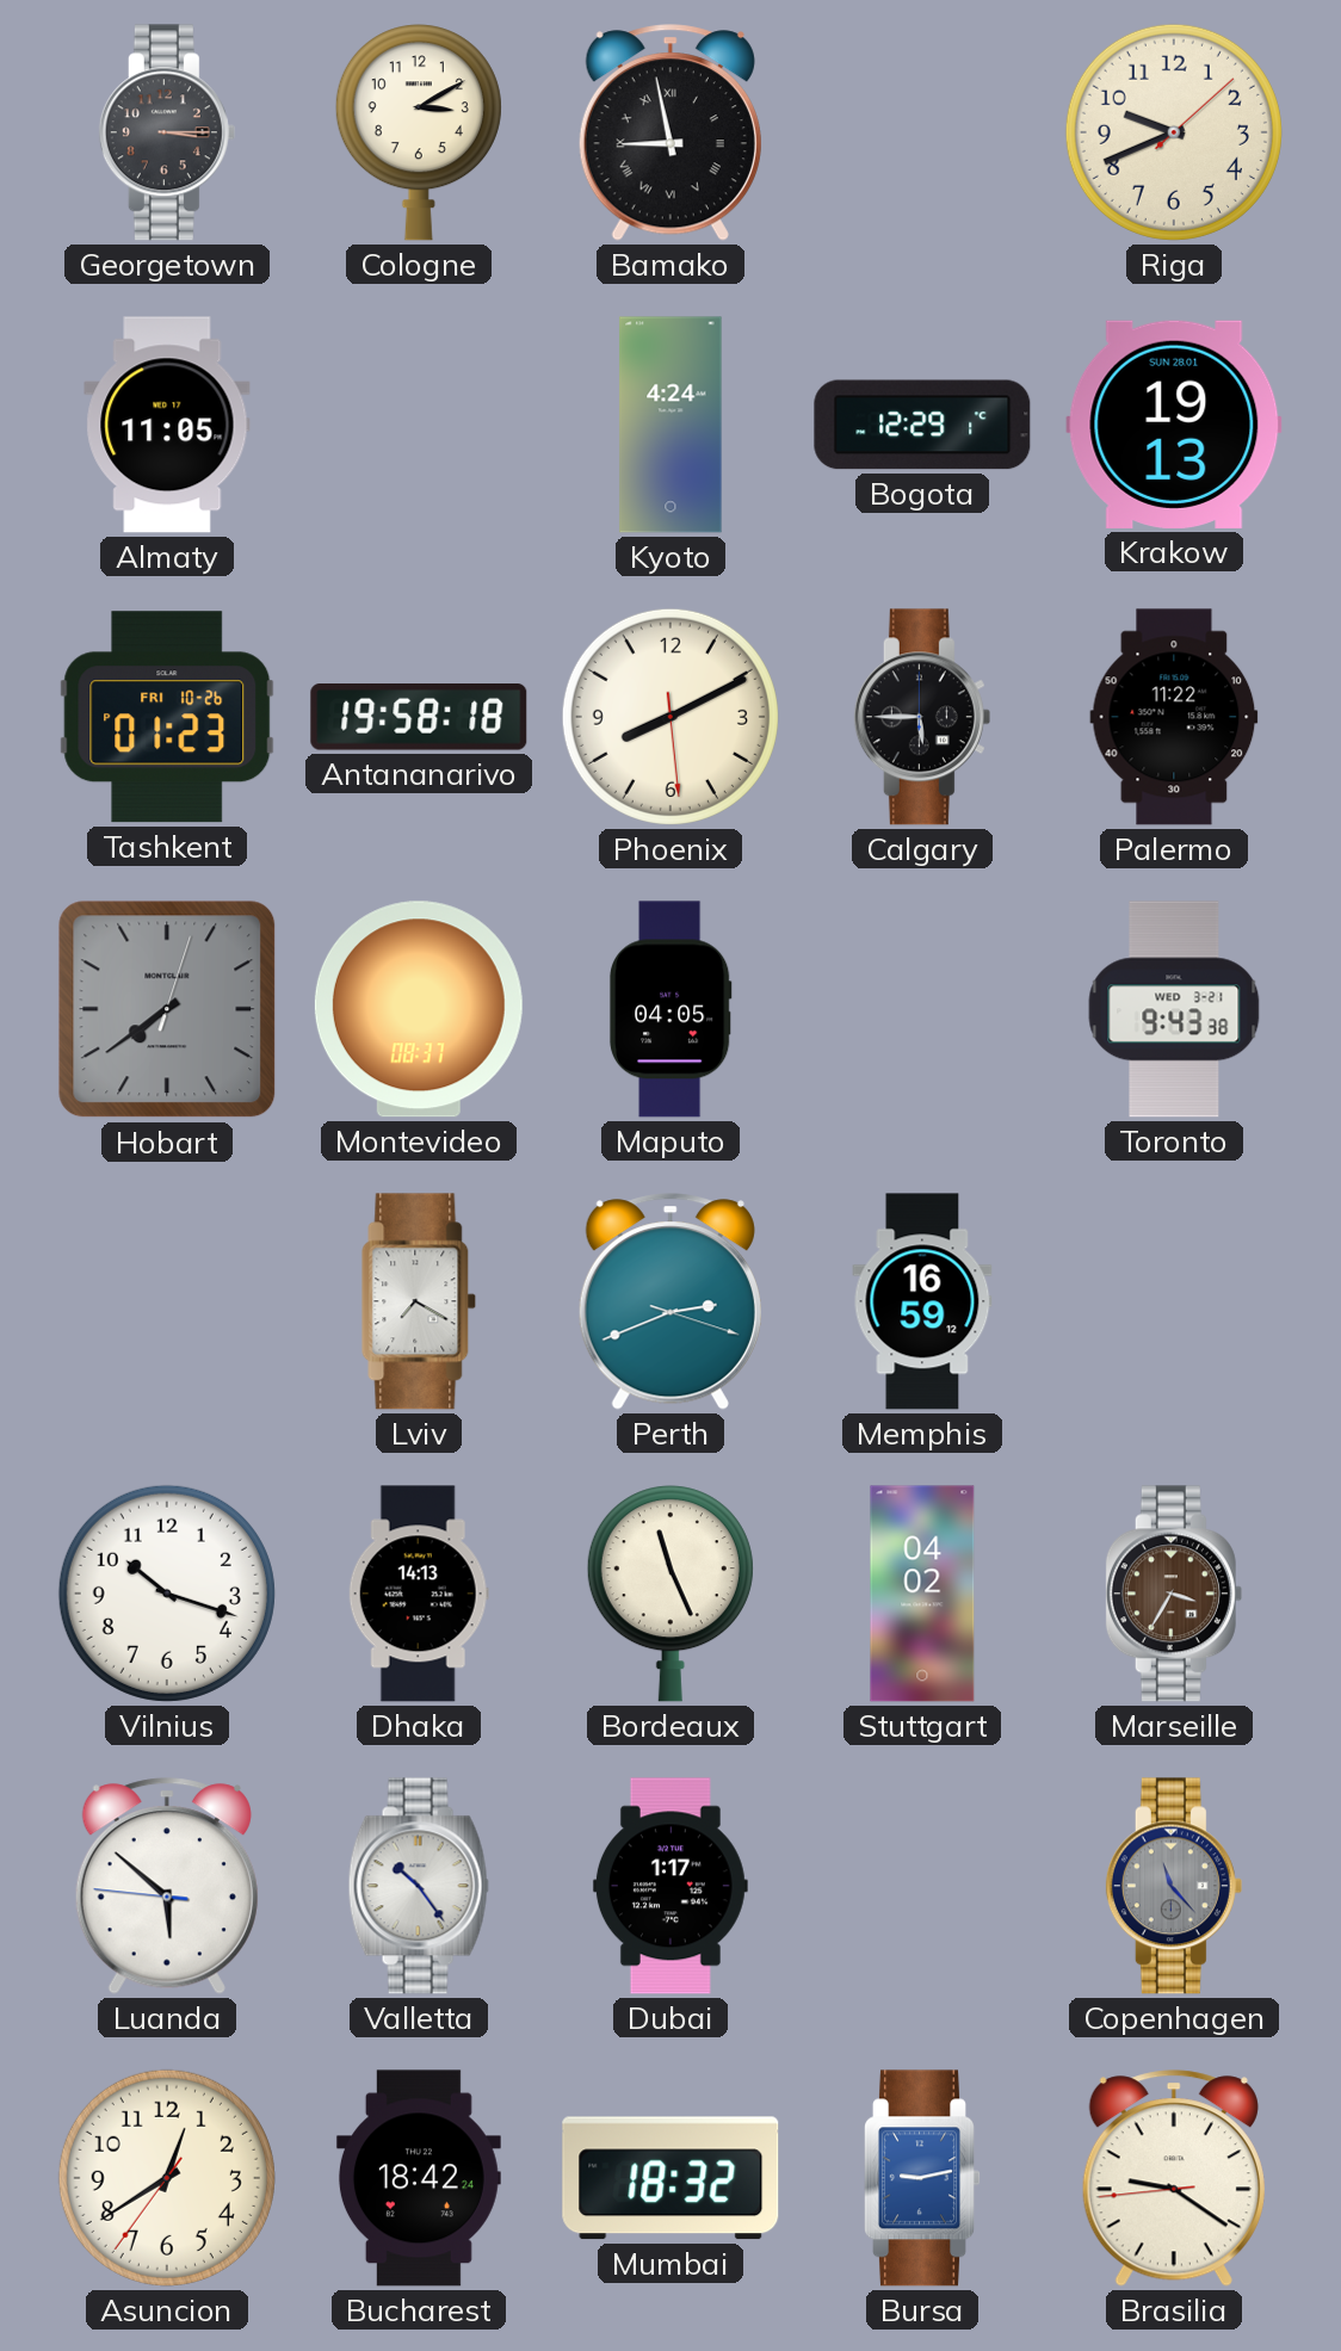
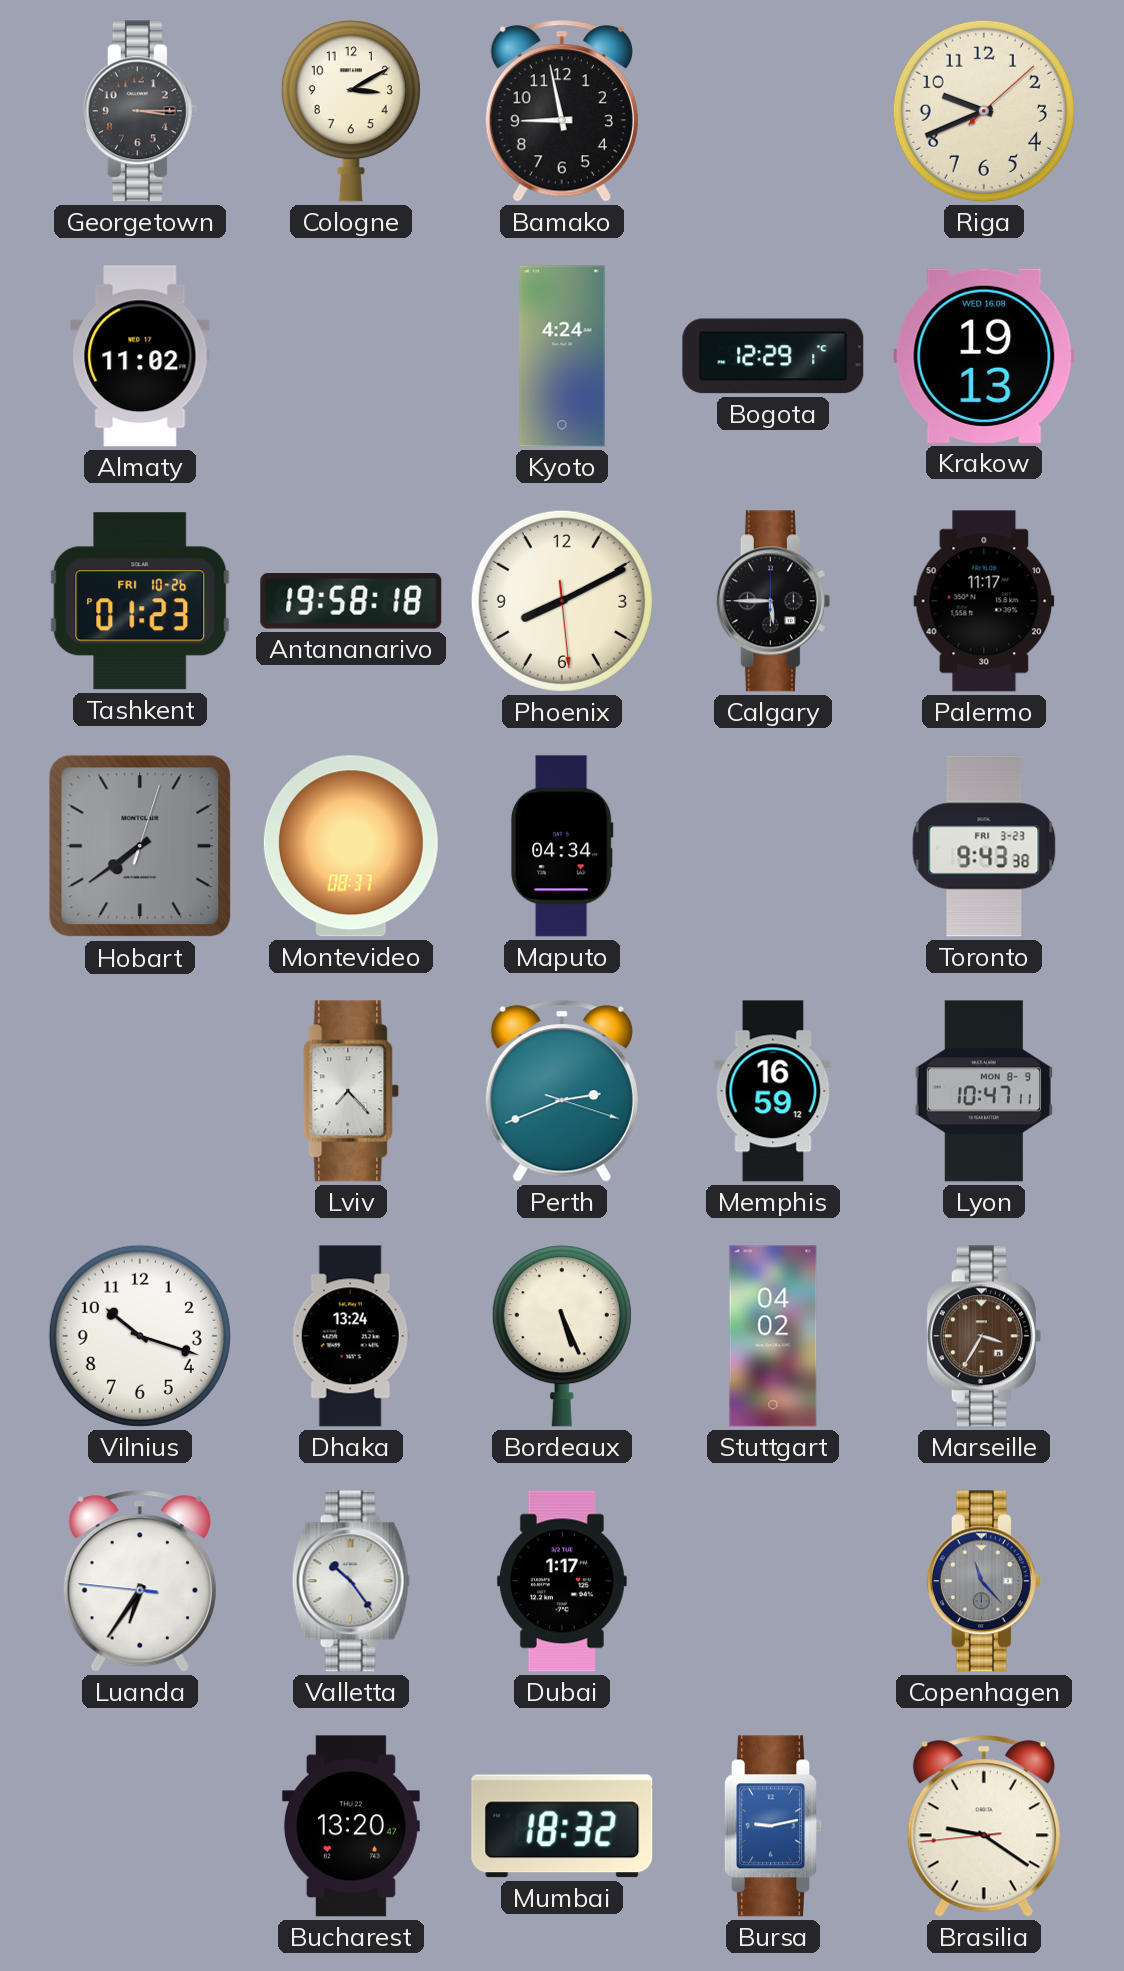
Bamako numerals: Roman -> Arabic (562, 111)
Almaty: 11:05 -> 11:02 (140, 356)
Krakow date: SUN 28.01 -> WED 16.08 (984, 356)
Palermo: 11:22 -> 11:17 (984, 601)
Maputo: 04:05 -> 04:34 (562, 846)
Toronto date: WED 3-21 -> FRI 3-23 (984, 846)
Lviv: 7:20 -> 7:23 (351, 1091)
Lyon: none -> 10:47 (984, 1091)
Dhaka: 14:13 -> 13:24 (351, 1336)
Bordeaux: 11:26 -> 5:26 (562, 1336)
Luanda: 5:51 -> 6:35 (140, 1581)
Asuncion: 12:39 -> none (167, 2178)
Bucharest: 18:42 -> 13:20 (351, 1826)
